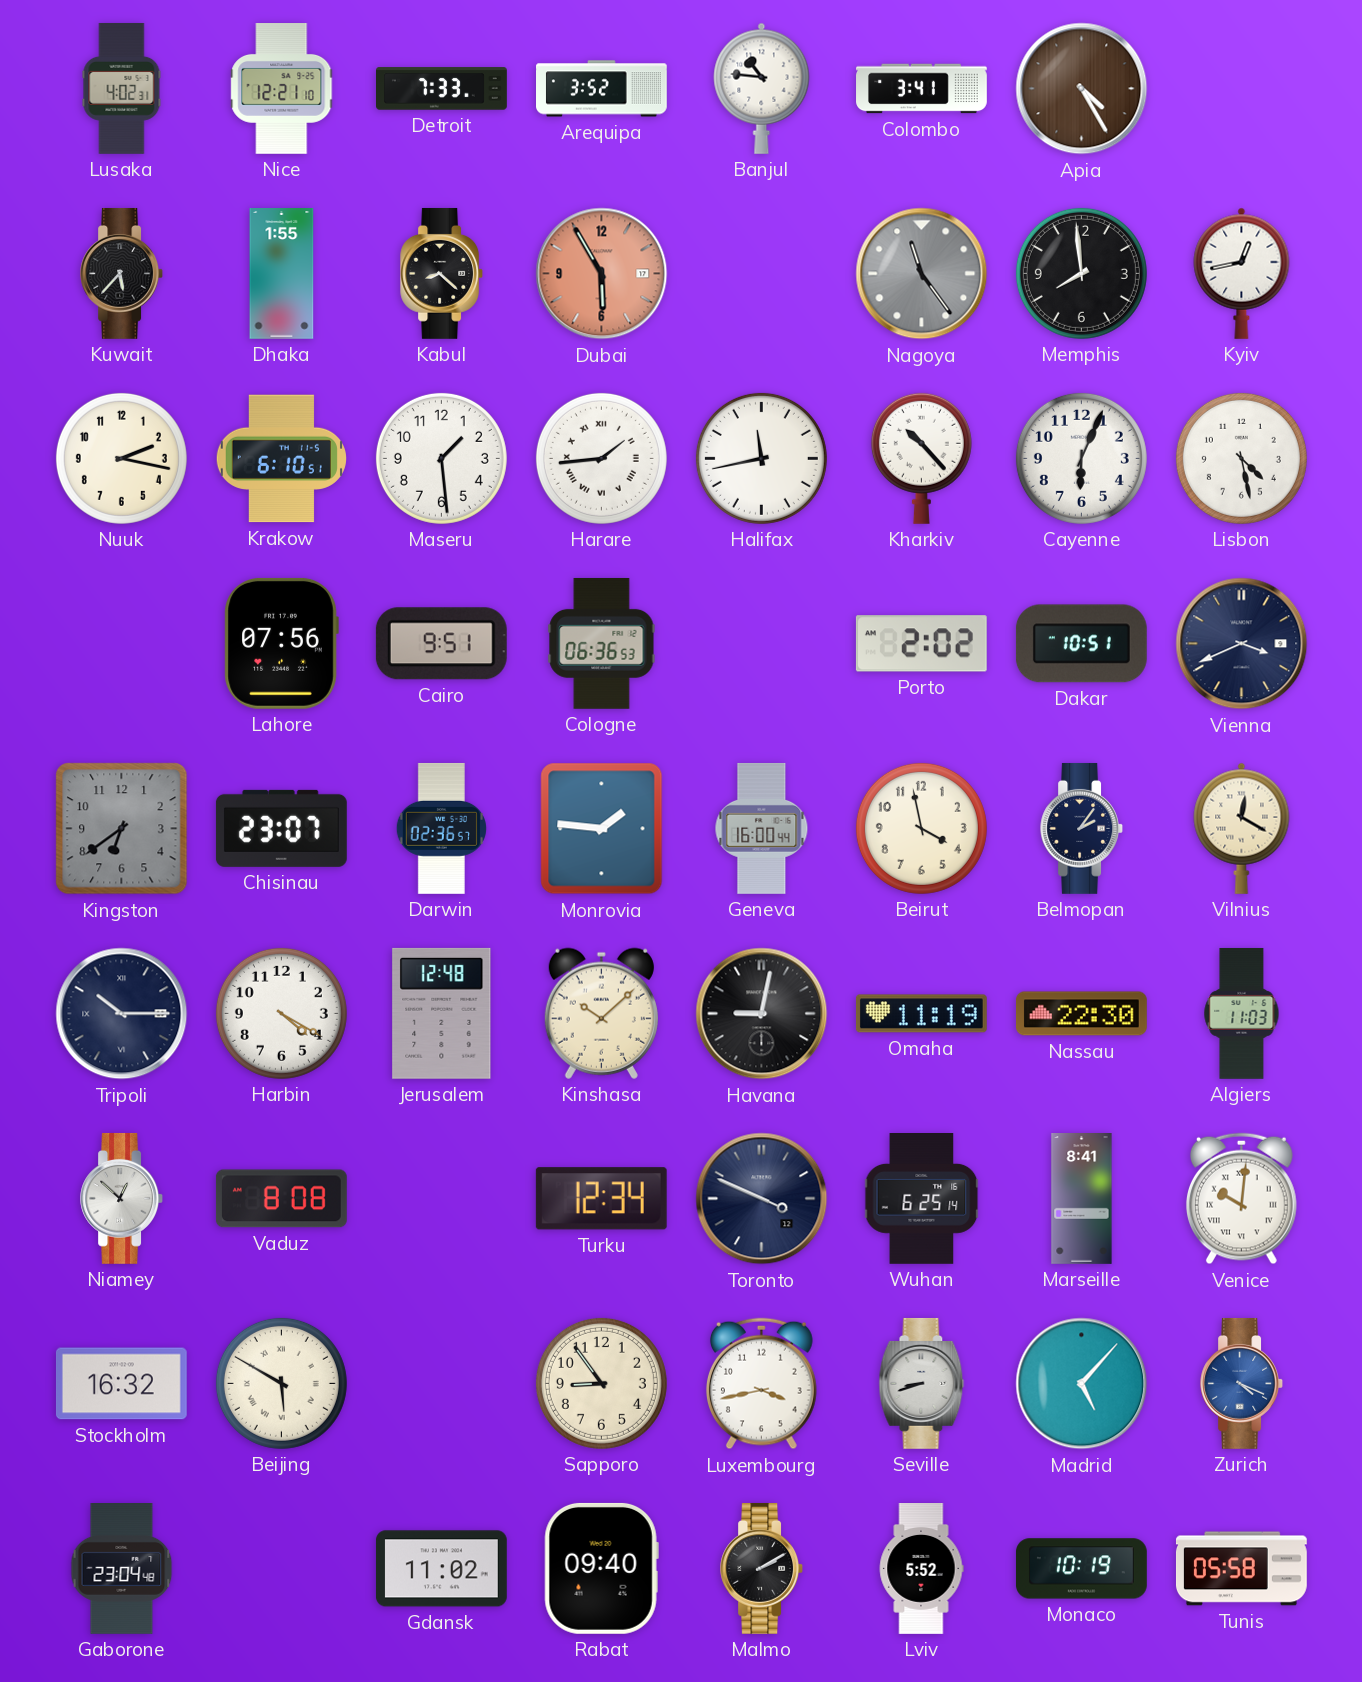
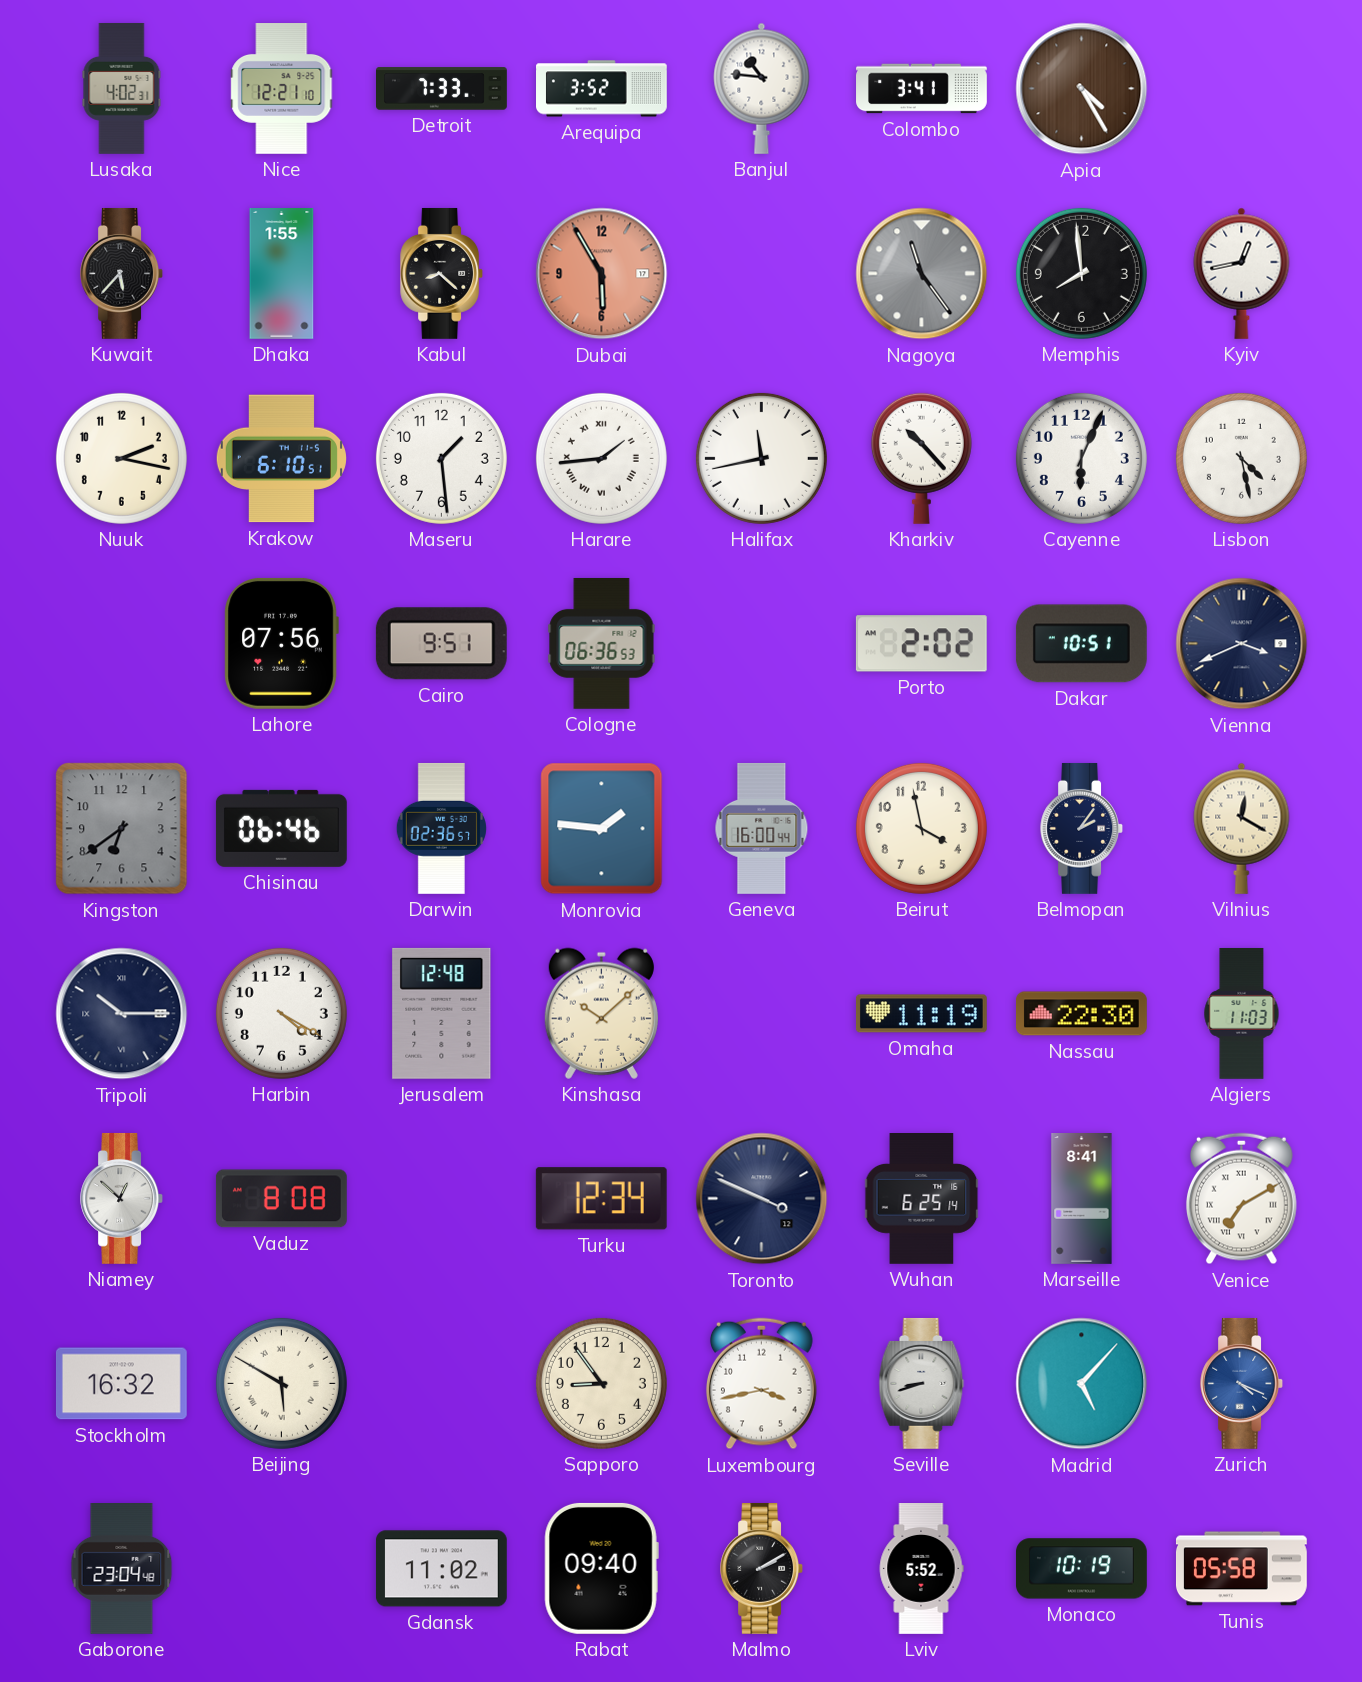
Chisinau: 23:07 -> 06:46 (281, 828)
Havana: 9:02 -> none (762, 1014)
Venice: 10:01 -> 7:10 (1241, 1199)
